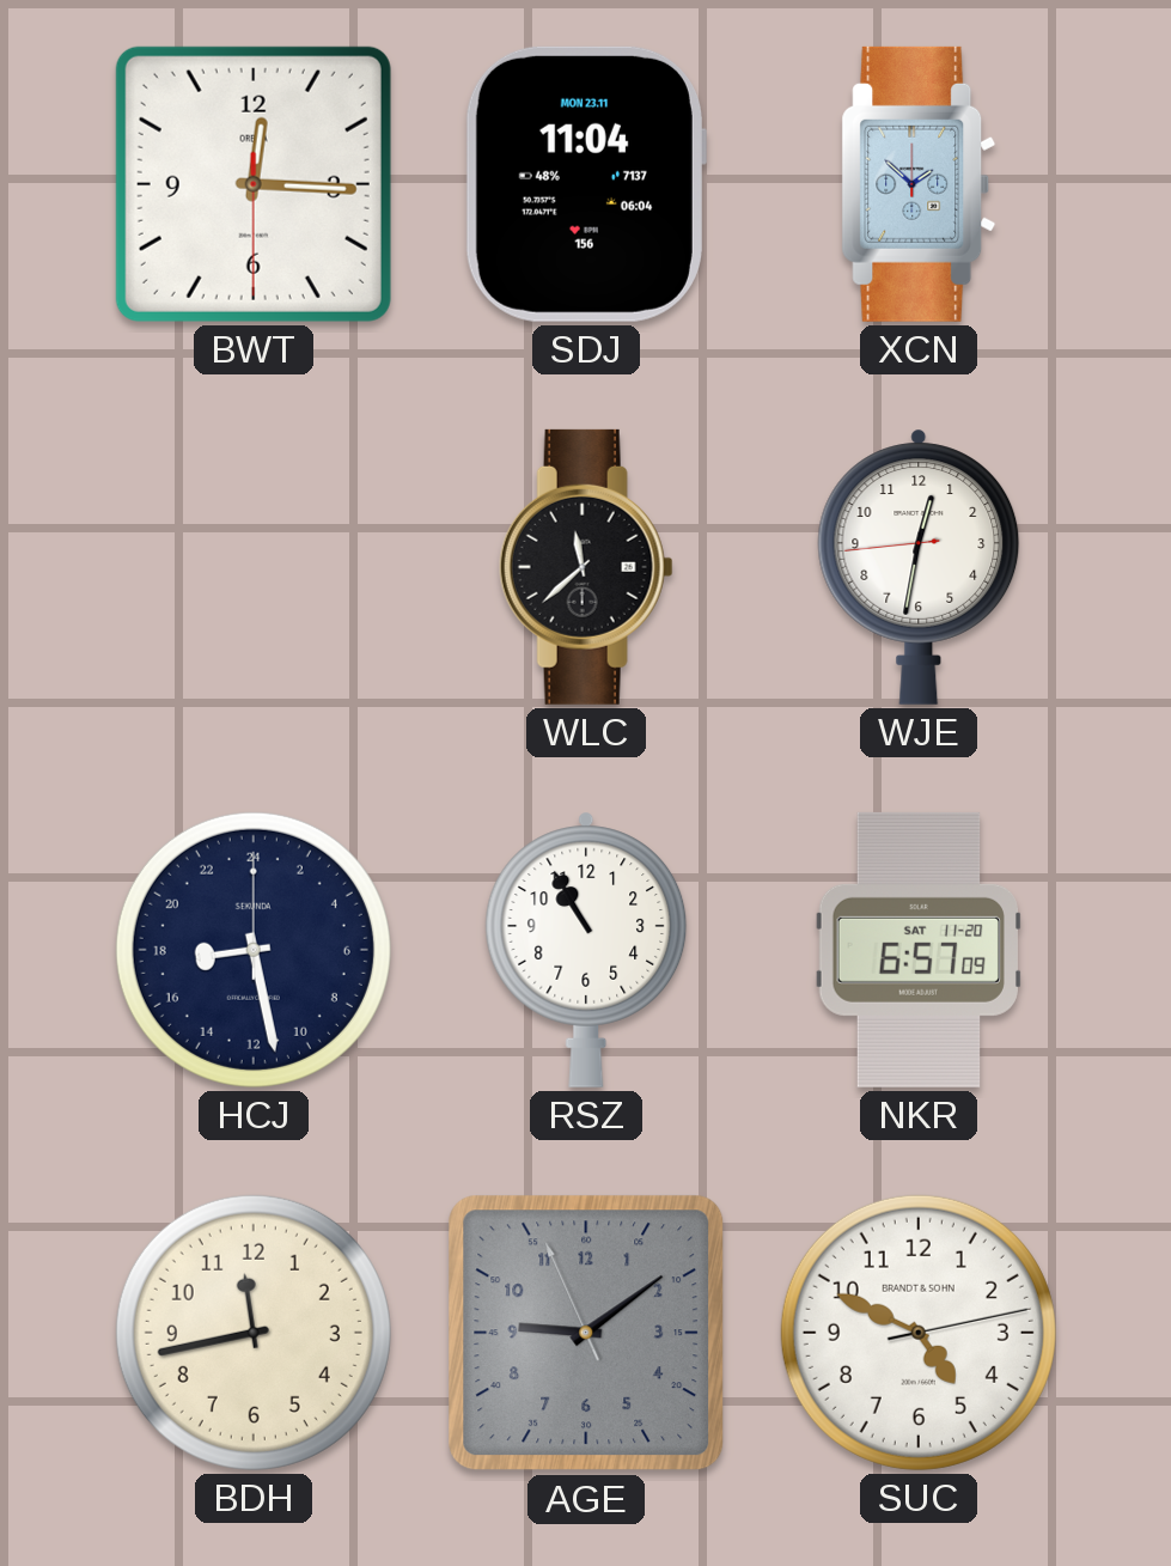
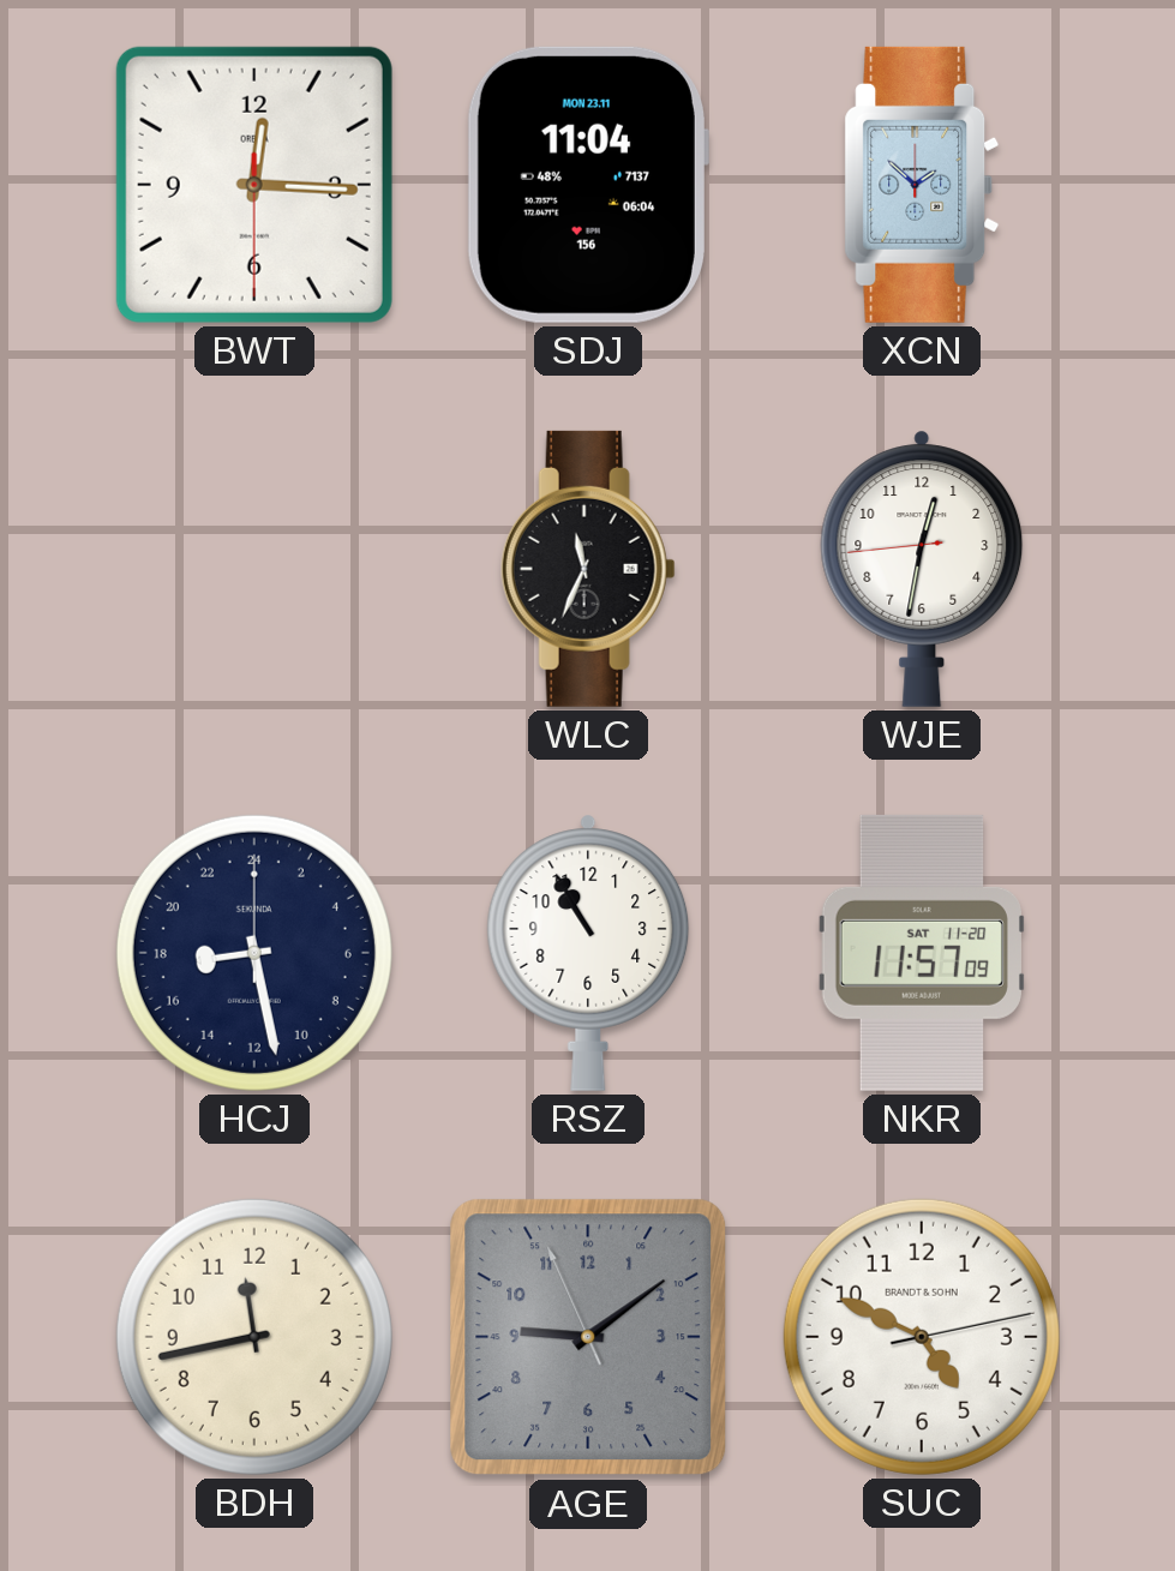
WLC: 11:38 -> 11:34 (588, 569)
NKR: 6:57 -> 11:57 (922, 953)
